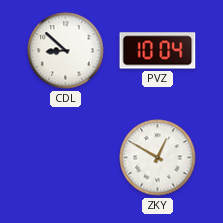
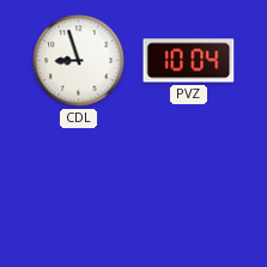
CDL: 8:52 -> 8:57 (79, 61)
ZKY: 12:50 -> none (158, 158)
